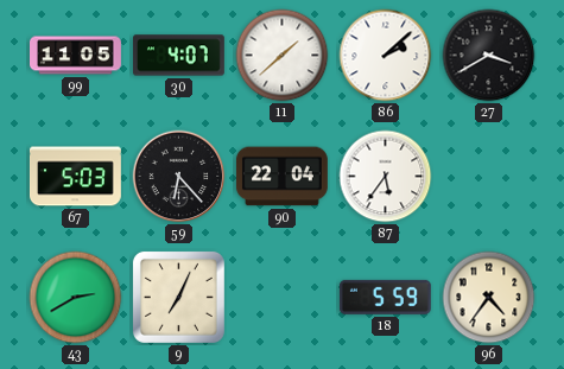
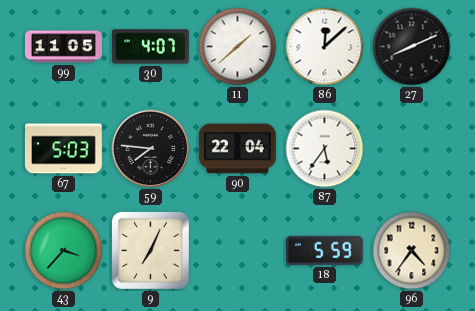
86: 2:08 -> 12:08 (325, 47)
27: 3:40 -> 8:11 (412, 47)
59: 6:23 -> 7:46 (151, 149)
43: 2:40 -> 3:37 (64, 251)
